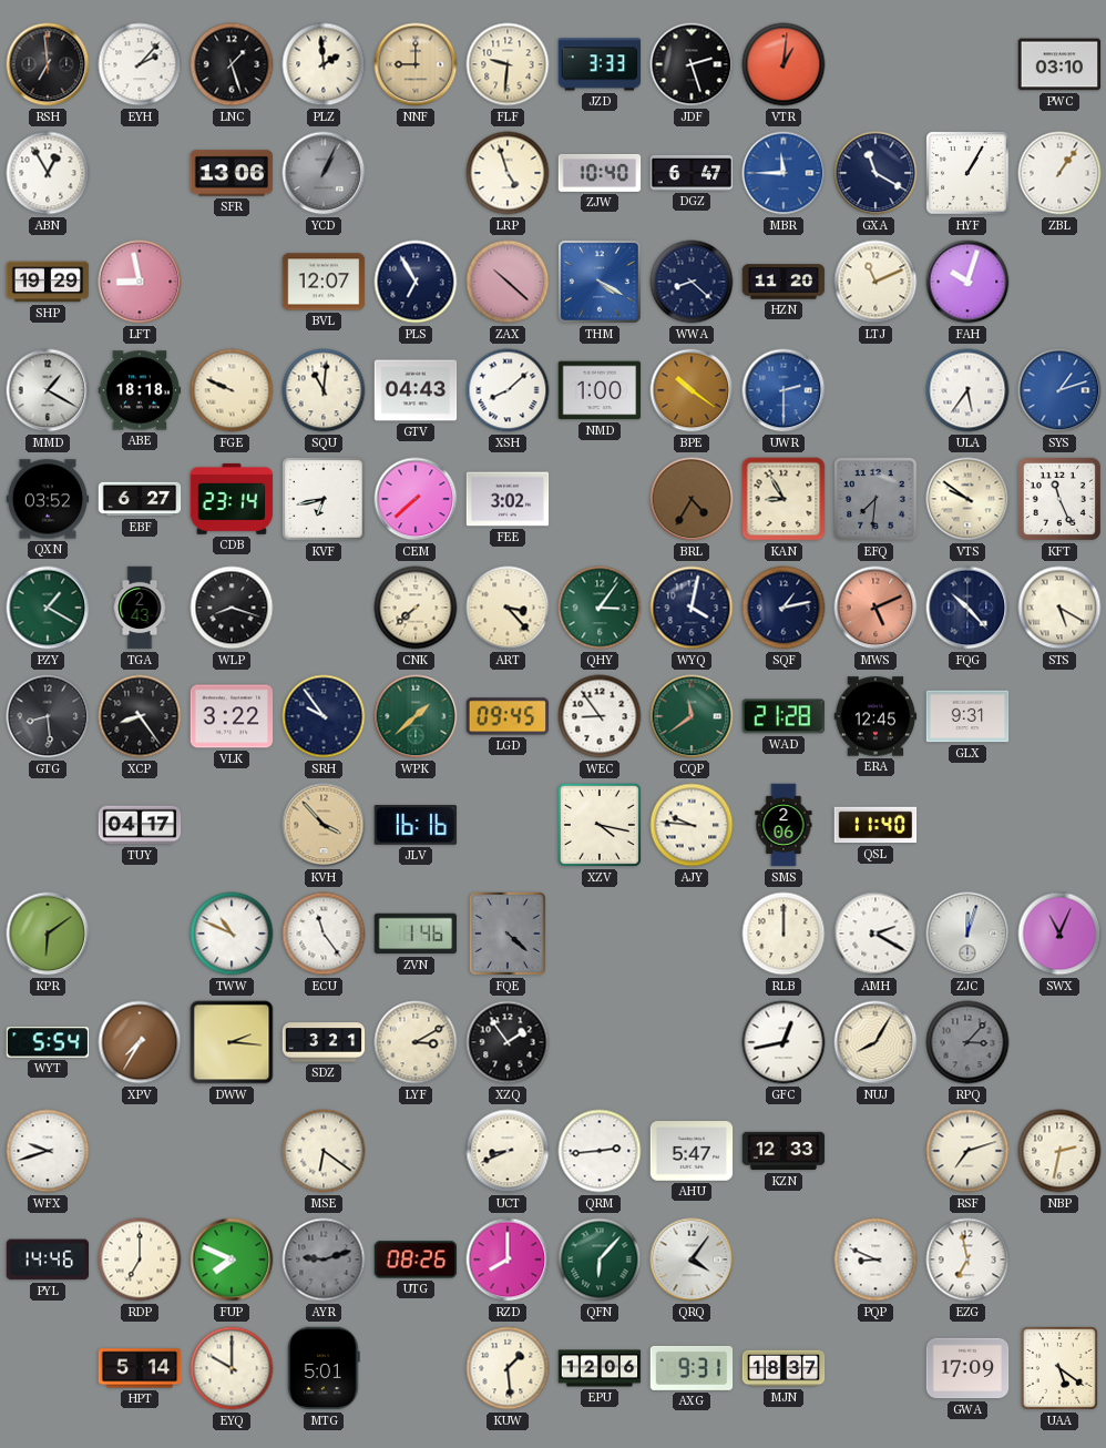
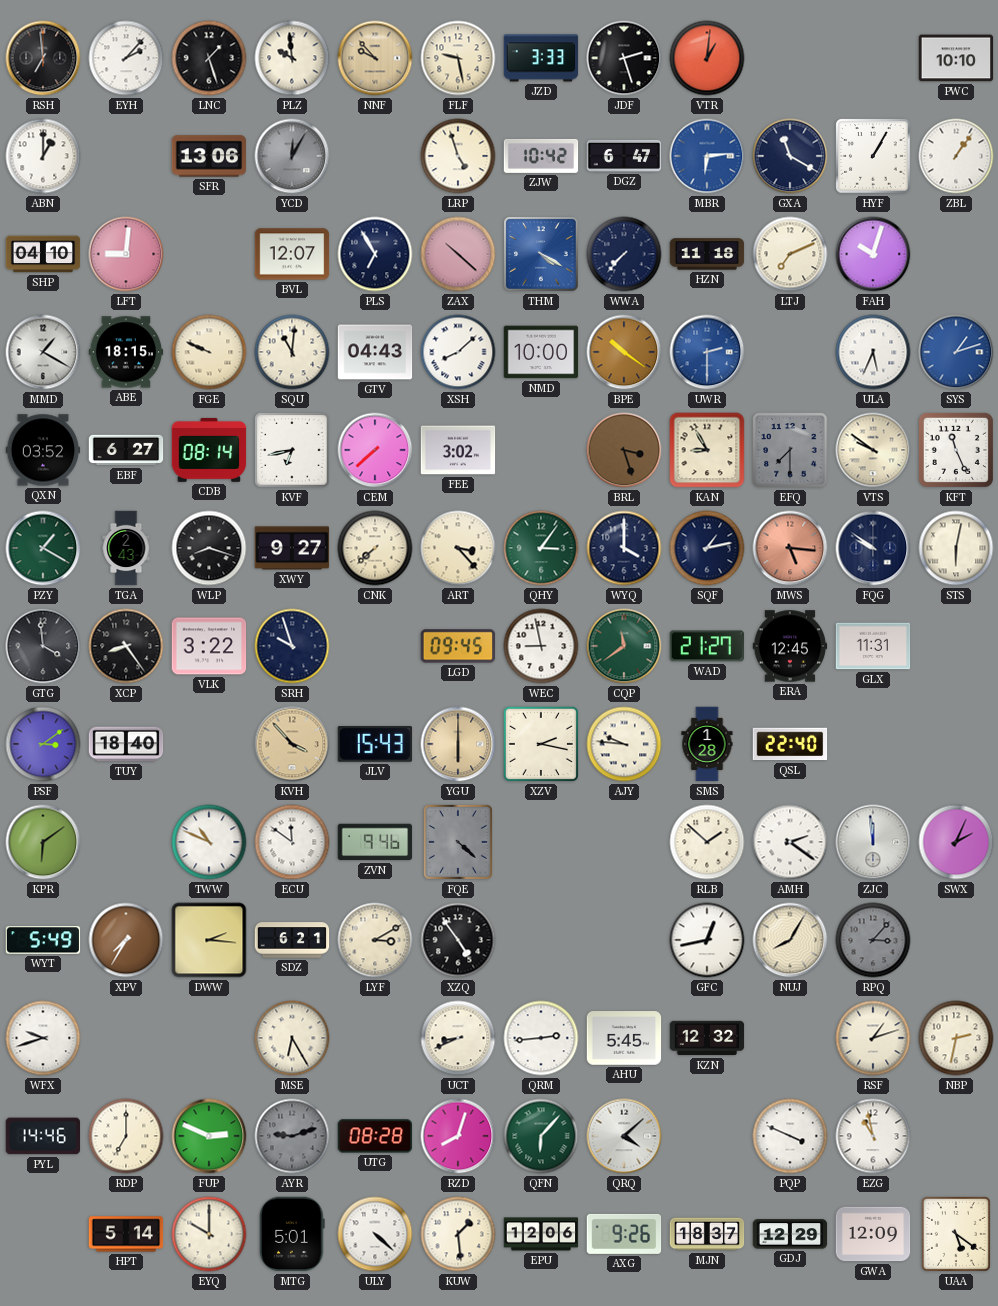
PLZ: 1:59 -> 9:59 (292, 58)
NNF: 9:00 -> 9:53 (375, 58)
FLF: 9:31 -> 9:28 (458, 58)
PWC: 03:10 -> 10:10 (956, 58)
ABN: 12:55 -> 1:00 (43, 156)
YCD: 1:04 -> 12:05 (292, 156)
ZJW: 10:40 -> 10:42 (541, 156)
MBR: 11:45 -> 6:14 (707, 156)
SHP: 19:29 -> 04:10 (43, 254)
LFT: 8:58 -> 9:01 (126, 254)
WWA: 8:22 -> 7:37 (624, 254)
HZN: 11:20 -> 11:18 (707, 254)
LTJ: 11:11 -> 7:11 (790, 254)
ABE: 18:18 -> 18:15 (126, 352)
NMD: 1:00 -> 10:00 (541, 352)
ULA: 5:36 -> 5:34 (873, 352)
CDB: 23:14 -> 08:14 (209, 450)
BRL: 4:35 -> 3:27 (624, 450)
EFQ: 7:31 -> 7:30 (790, 450)
XWY: none -> 9:27 (292, 548)
WYQ: 4:02 -> 4:00 (624, 548)
MWS: 5:11 -> 5:16 (790, 548)
FQG: 10:23 -> 9:51 (873, 548)
STS: 5:20 -> 6:02 (956, 548)
GTG: 8:29 -> 3:59 (43, 646)
SRH: 9:54 -> 9:57 (292, 646)
WPK: 1:38 -> none (416, 716)
WEC: 8:54 -> 8:58 (541, 646)
WAD: 21:28 -> 21:27 (707, 646)
GLX: 9:31 -> 11:31 (873, 646)
PSF: none -> 3:09 (43, 744)
TUY: 04:17 -> 18:40 (126, 744)
JLV: 16:16 -> 15:43 (375, 744)
YGU: none -> 6:00 (458, 744)
XZV: 4:17 -> 2:17 (541, 744)
SMS: 2:06 -> 1:28 (707, 744)
QSL: 11:40 -> 22:40 (790, 744)
ECU: 11:24 -> 11:51 (292, 842)
ZVN: 1:46 -> 9:46 (375, 842)
RLB: 12:00 -> 1:52 (707, 842)
AMH: 2:20 -> 2:21 (790, 842)
ZJC: 12:03 -> 11:59 (873, 842)
SWX: 11:04 -> 2:04 (956, 842)
WYT: 5:54 -> 5:49 (43, 940)
SDZ: 3:21 -> 6:21 (292, 940)
XZQ: 1:54 -> 4:54 (458, 940)
MSE: 6:21 -> 6:25 (292, 1038)
AHU: 5:47 -> 5:45 (624, 1038)
KZN: 12:33 -> 12:32 (707, 1038)
RSF: 7:12 -> 1:12 (873, 1038)
FUP: 7:49 -> 2:49 (209, 1136)
UTG: 08:26 -> 08:28 (375, 1136)
RZD: 8:00 -> 8:03 (458, 1136)
QRQ: 4:06 -> 4:08 (624, 1136)
PQP: 8:49 -> 3:49 (790, 1136)
EZG: 6:58 -> 10:58 (873, 1136)
ULY: none -> 4:22 (375, 1234)
AXG: 9:31 -> 9:26 (624, 1234)
GDJ: none -> 12:29 (790, 1234)
GWA: 17:09 -> 12:09 (873, 1234)
